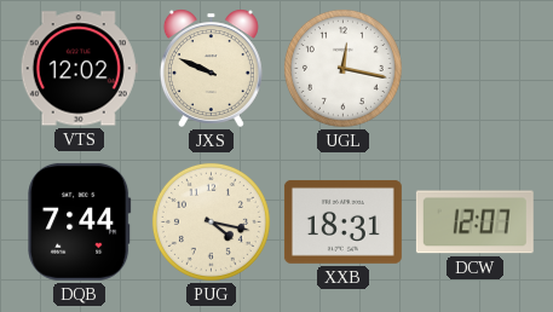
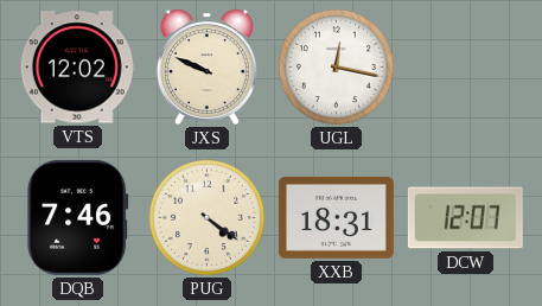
DQB: 7:44 -> 7:46 (78, 217)
PUG: 4:17 -> 4:21 (206, 217)
